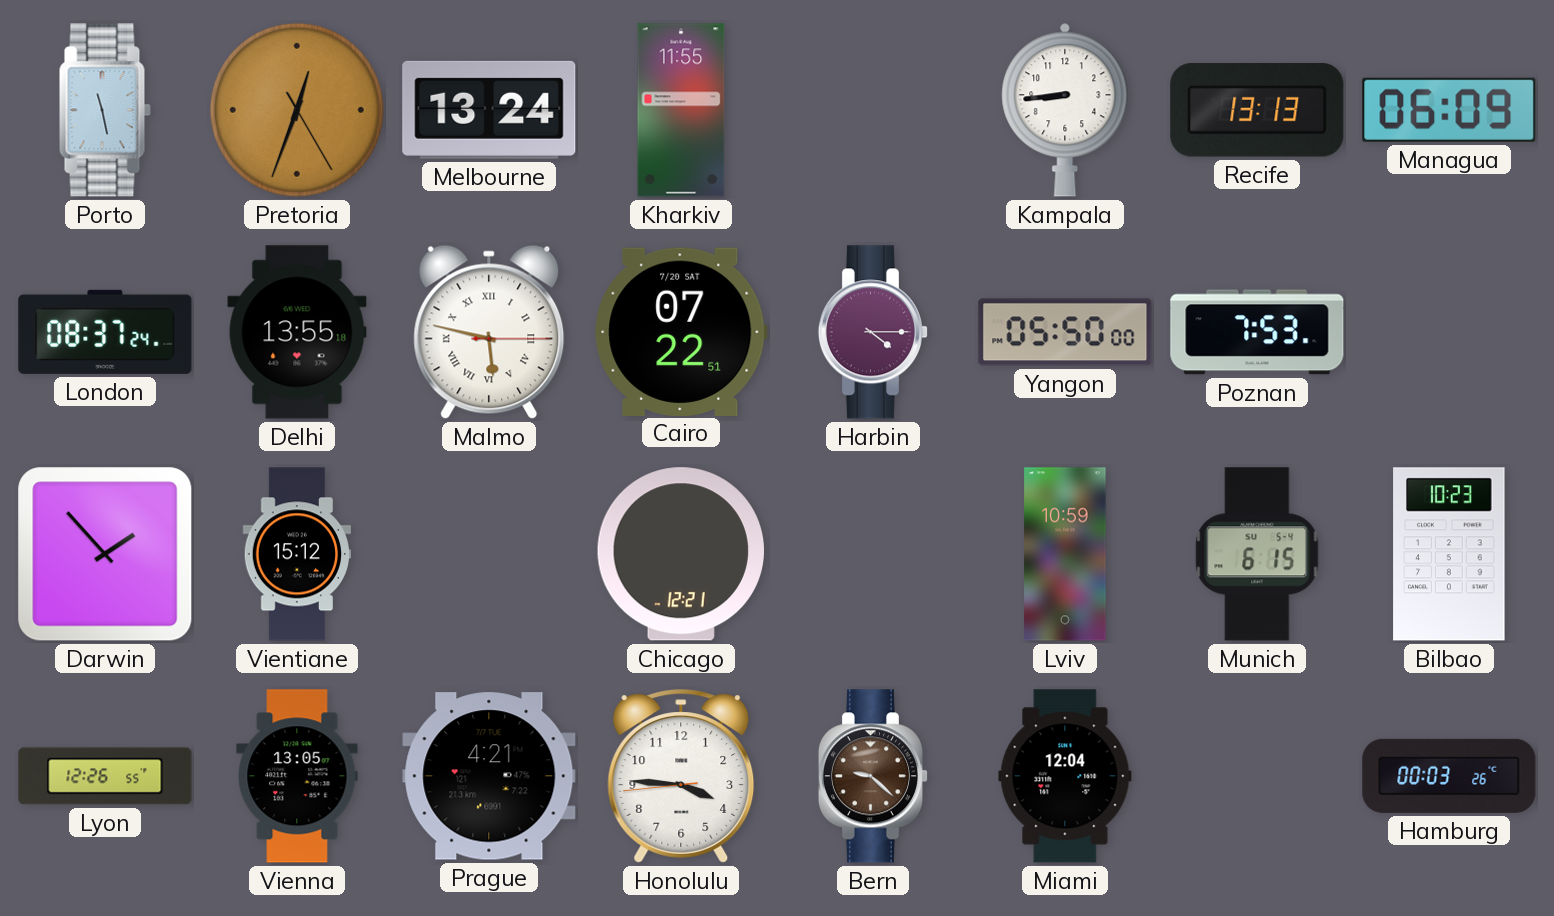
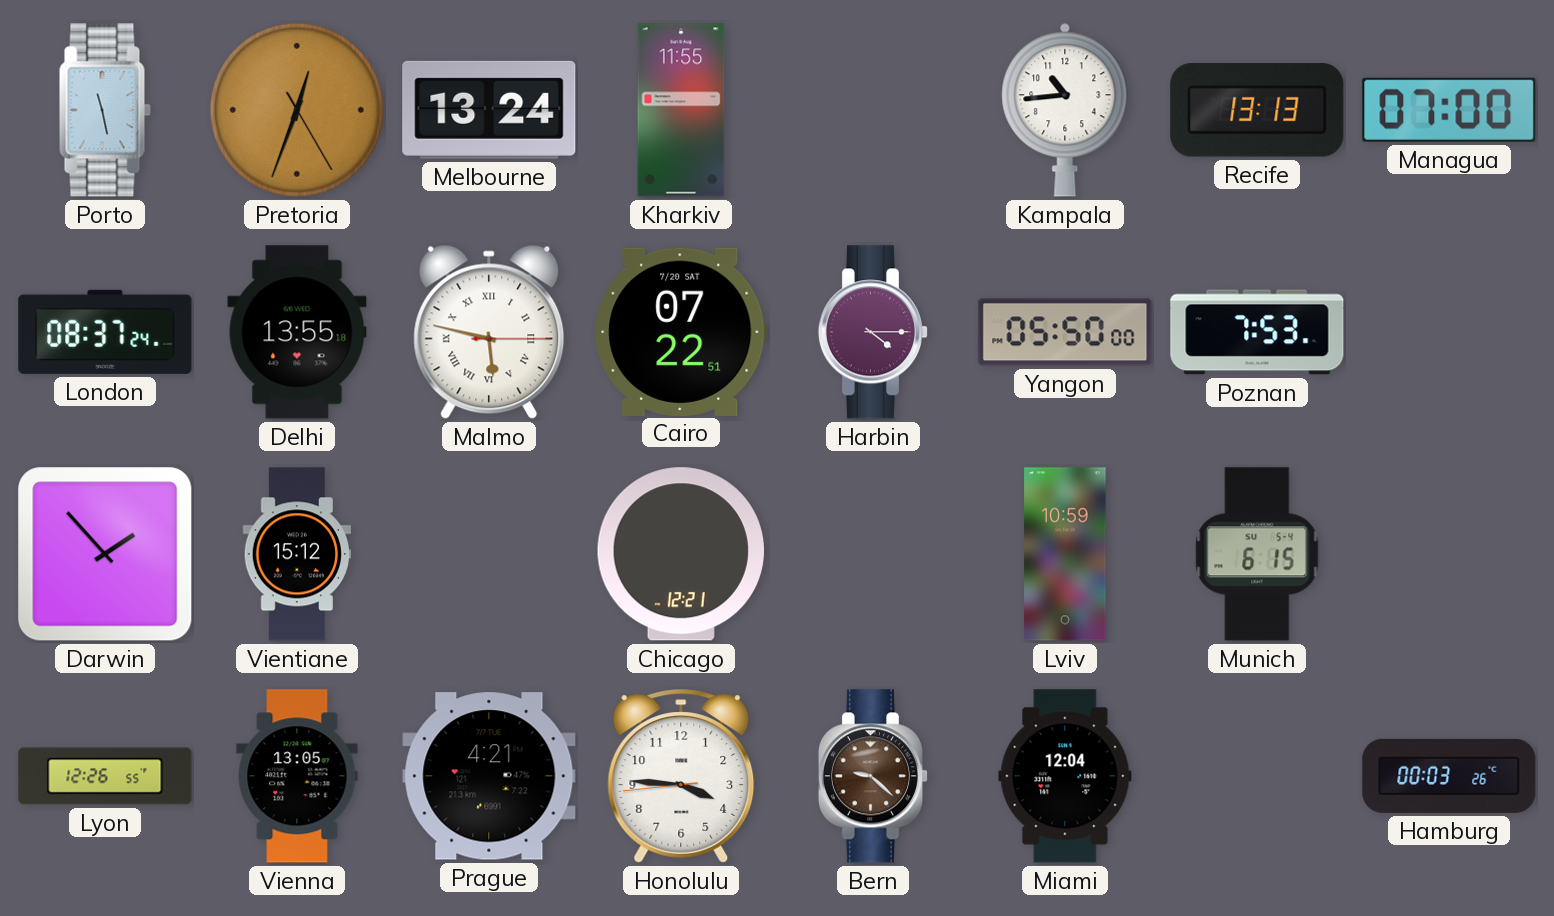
Kampala: 8:44 -> 10:44 (1065, 110)
Managua: 06:09 -> 07:00 (1449, 110)
Bilbao: 10:23 -> none (1449, 554)
